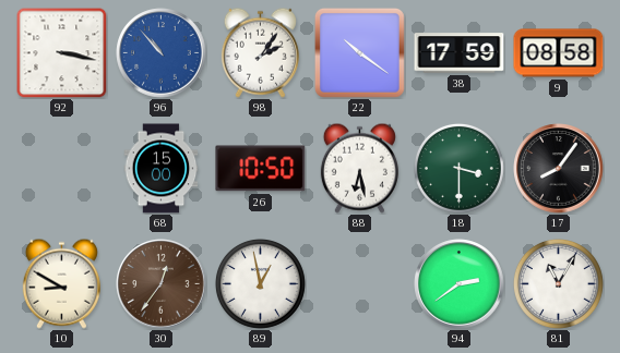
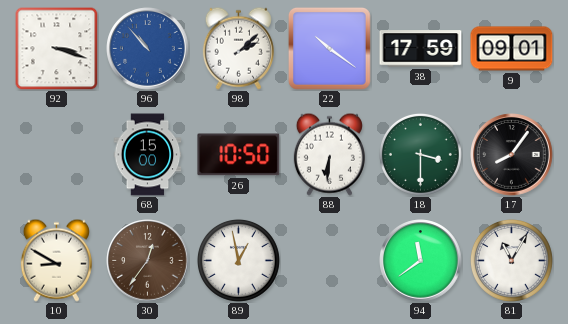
92: 3:17 -> 3:18 (56, 48)
98: 2:06 -> 2:08 (238, 48)
9: 08:58 -> 09:01 (512, 49)
88: 6:28 -> 6:31 (329, 154)
94: 2:39 -> 11:39 (421, 261)
